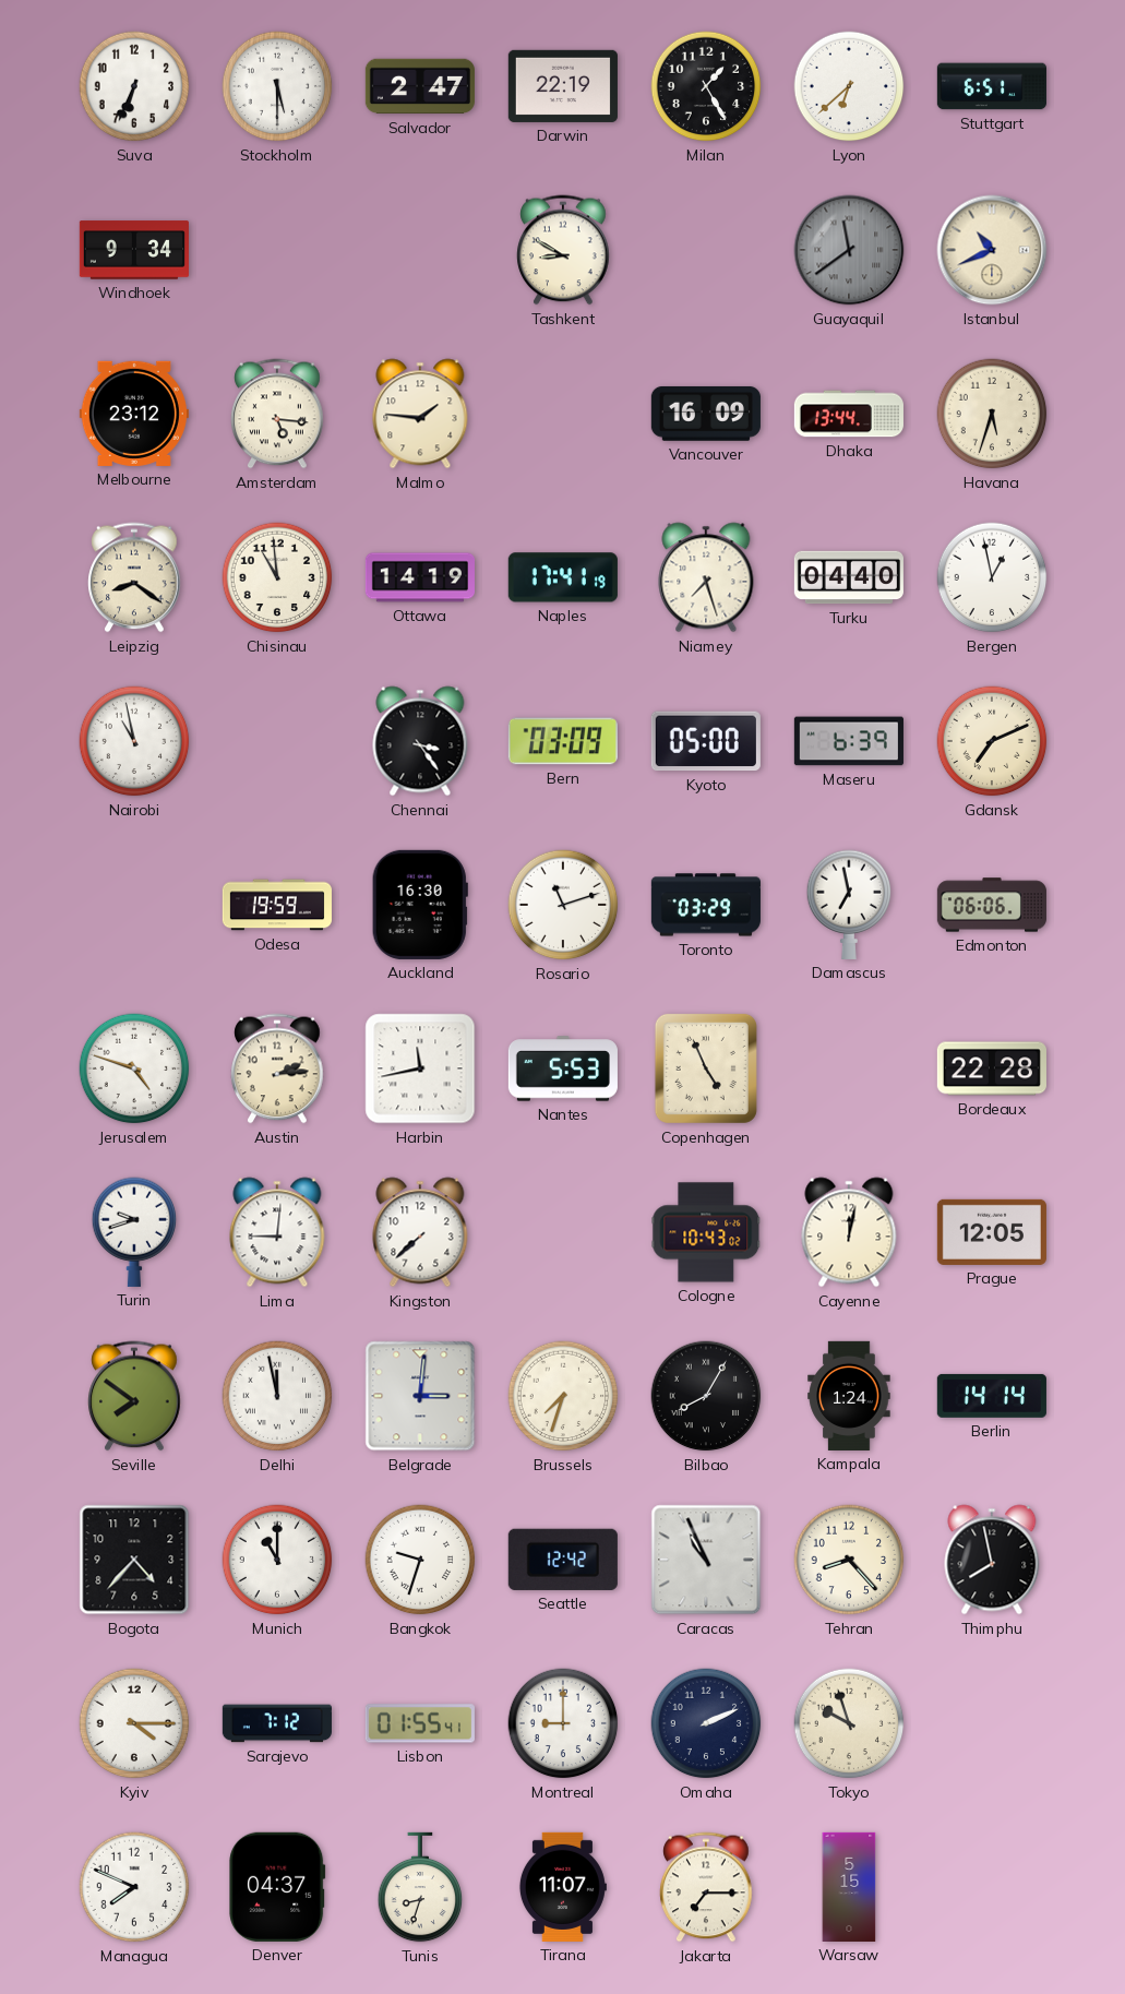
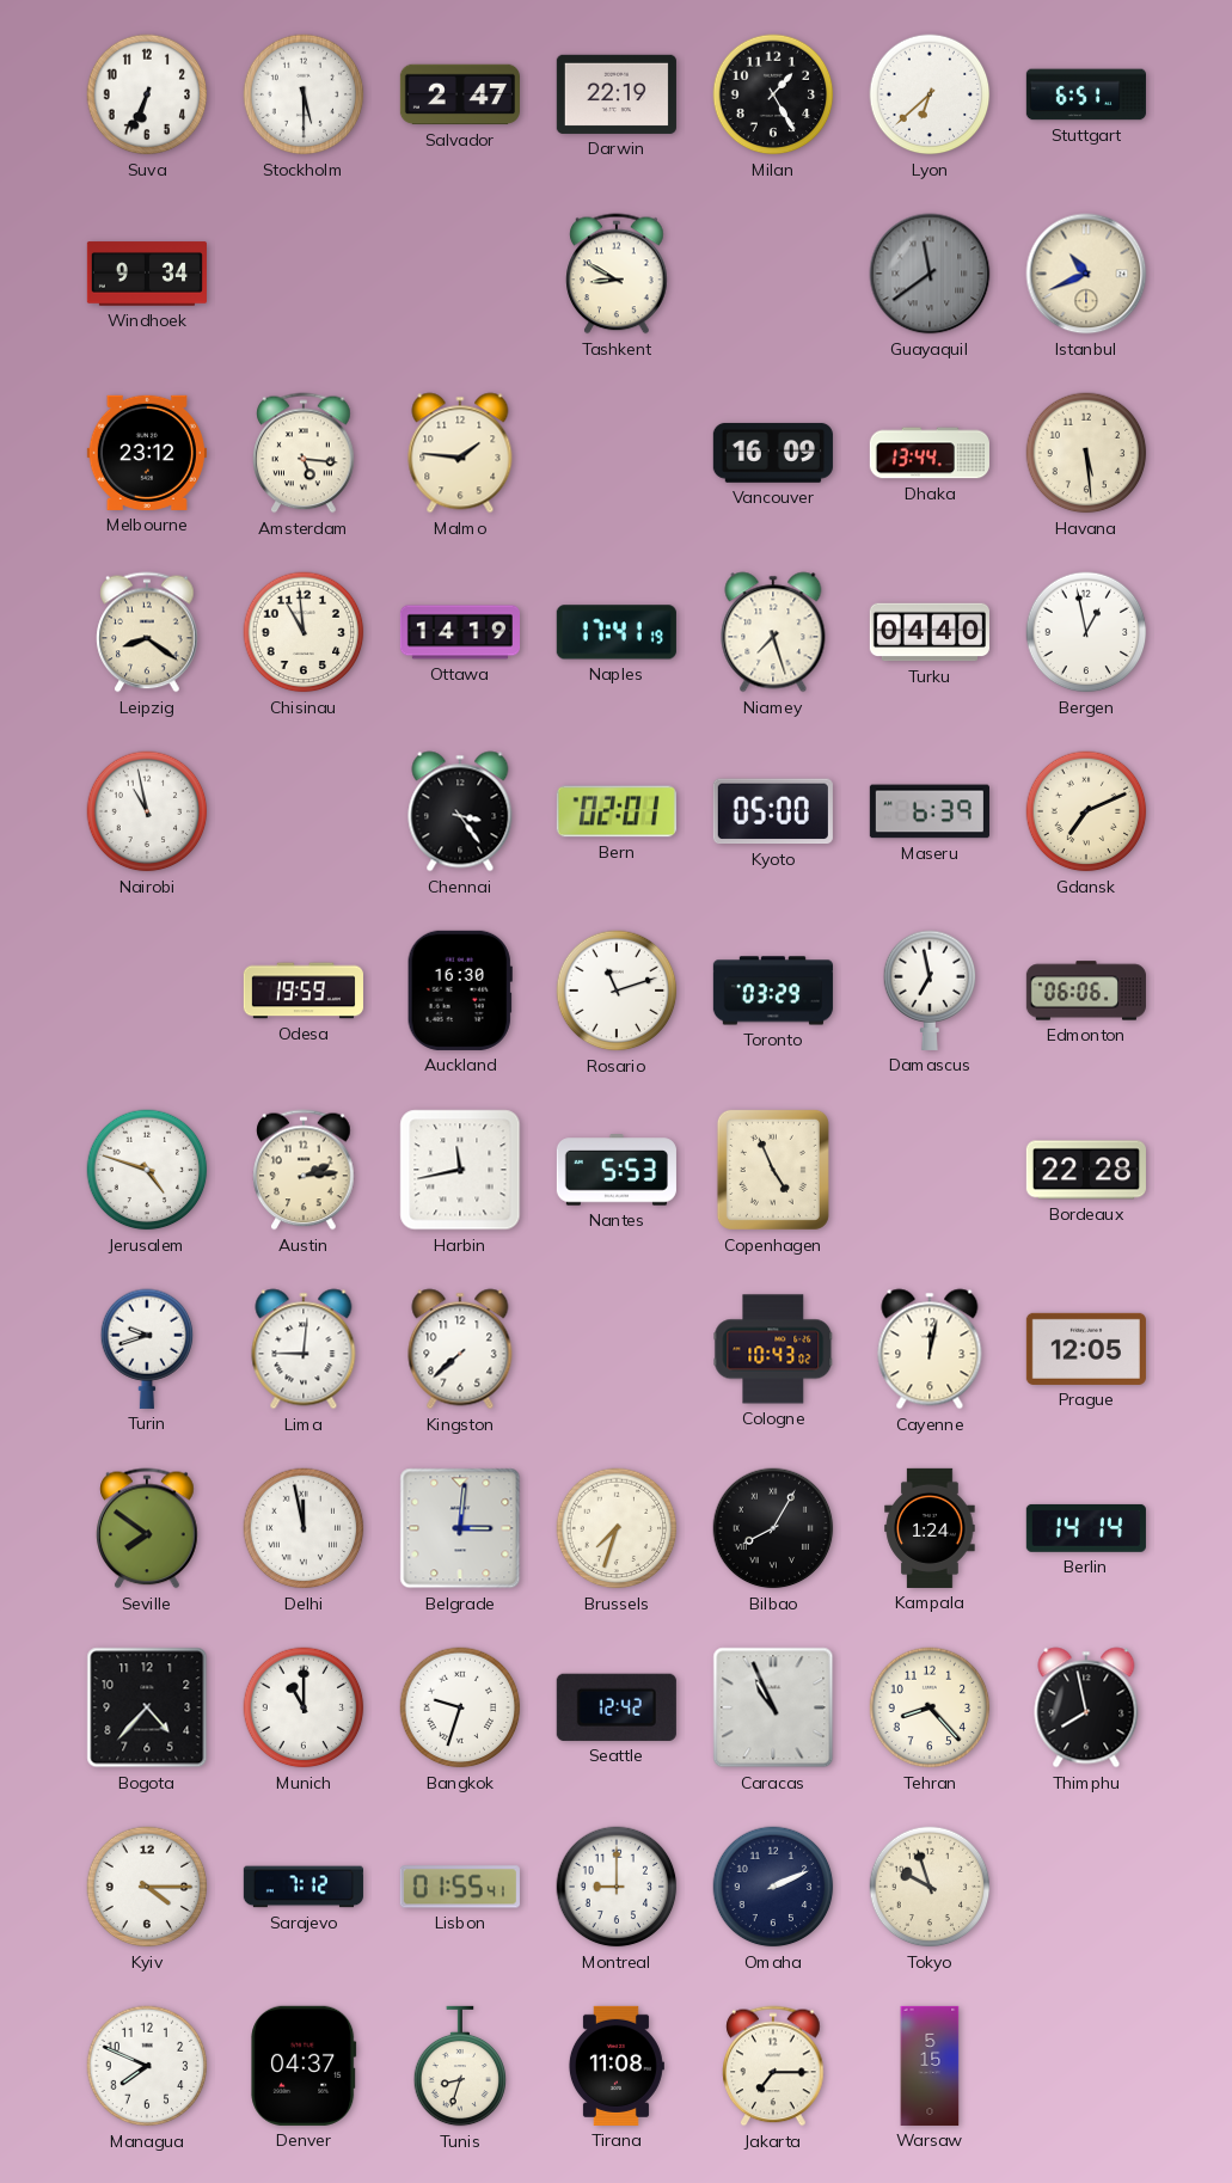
Havana: 5:33 -> 5:29 (1086, 453)
Bern: 03:09 -> 02:01 (617, 811)
Tirana: 11:07 -> 11:08 (615, 2066)
